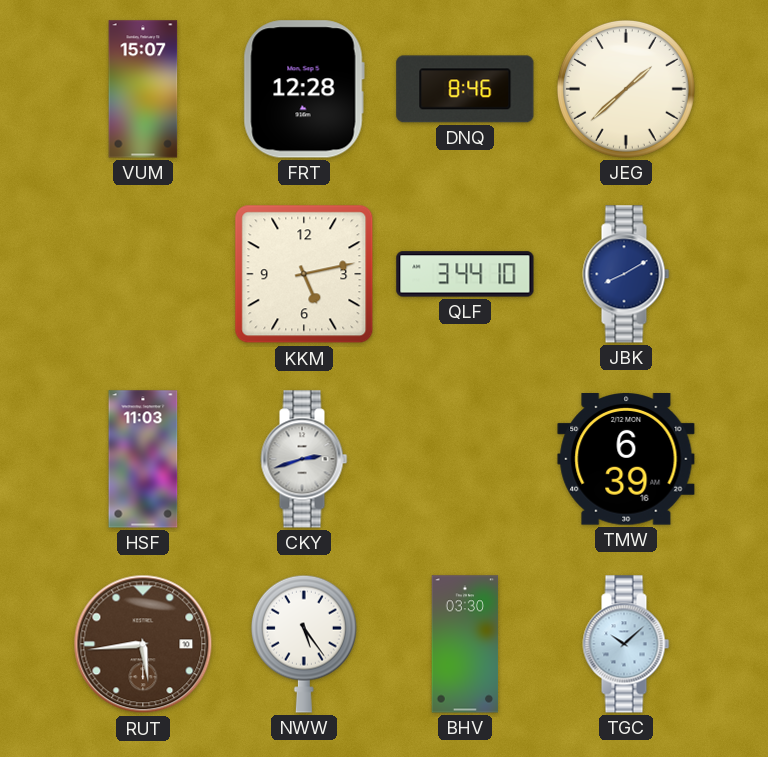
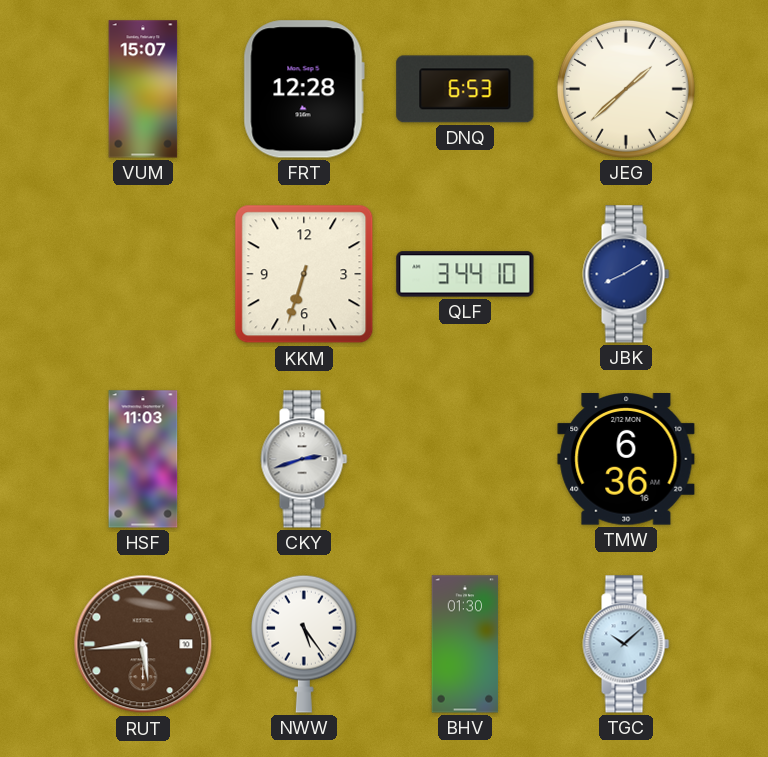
DNQ: 8:46 -> 6:53 (465, 89)
KKM: 5:13 -> 6:33 (304, 274)
TMW: 6:39 -> 6:36 (626, 460)
BHV: 03:30 -> 01:30 (465, 644)
